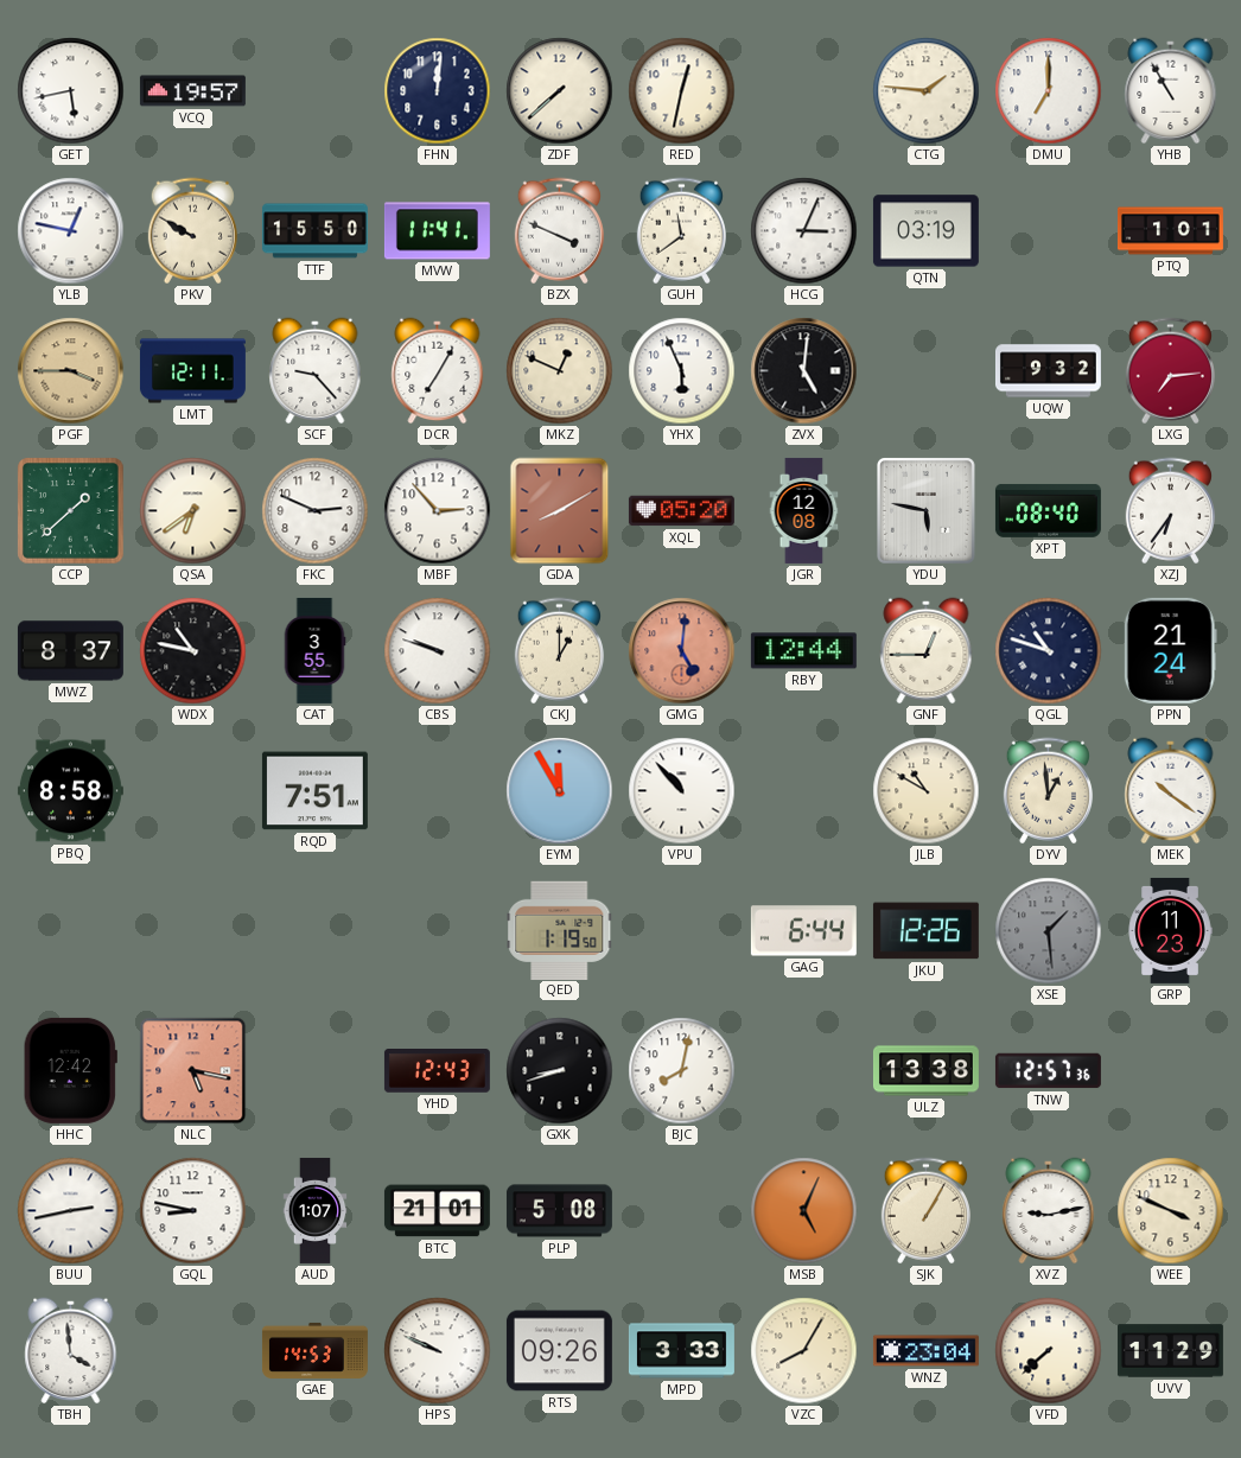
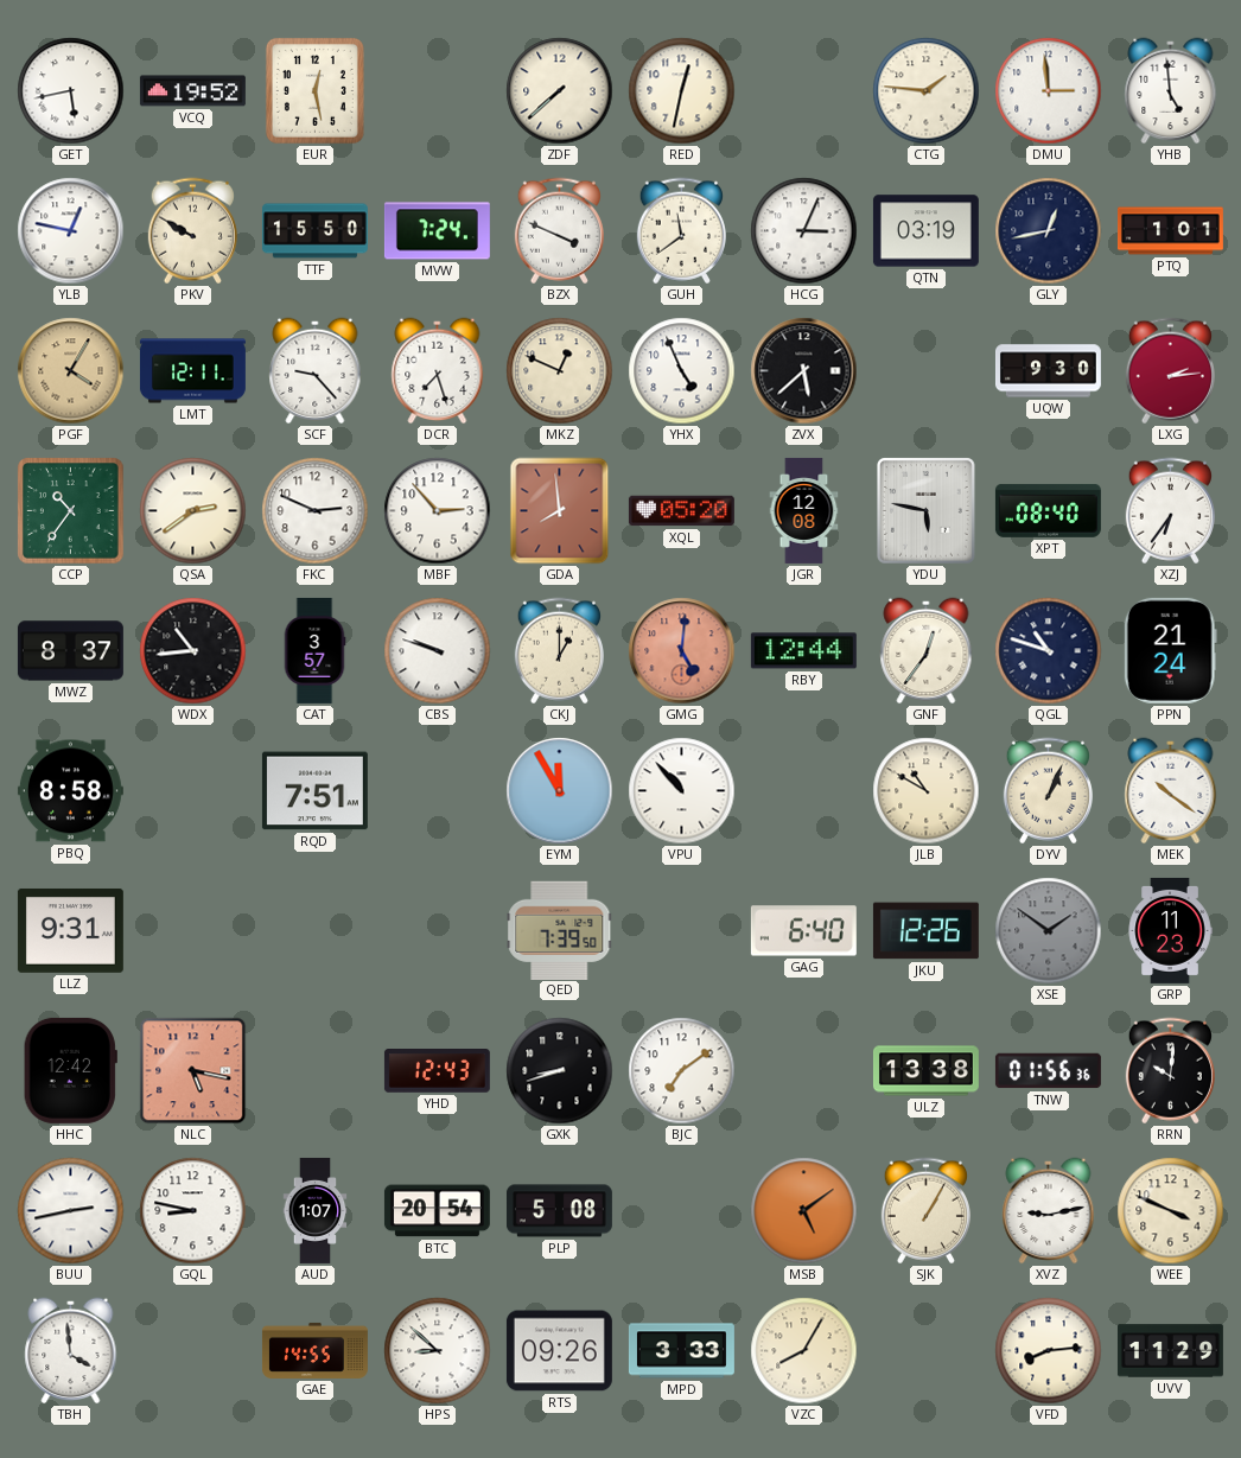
VCQ: 19:57 -> 19:52 (192, 91)
EUR: none -> 12:28 (314, 90)
FHN: 12:01 -> none (438, 91)
DMU: 7:00 -> 2:59 (1049, 91)
YHB: 10:55 -> 4:59 (1171, 91)
MVW: 11:41 -> 7:24 (437, 231)
GLY: none -> 12:43 (1049, 231)
PGF: 3:45 -> 4:05 (71, 371)
DCR: 7:05 -> 7:27 (438, 371)
YHX: 5:56 -> 4:56 (682, 371)
ZVX: 5:01 -> 5:38 (804, 371)
UQW: 9:32 -> 9:30 (1048, 371)
LXG: 7:14 -> 2:14 (1170, 371)
CCP: 1:38 -> 10:36 (71, 511)
QSA: 6:39 -> 2:39 (193, 511)
GDA: 8:10 -> 7:59 (560, 511)
WDX: 10:47 -> 10:44 (193, 651)
CAT: 3:55 -> 3:57 (314, 650)
GNF: 12:45 -> 12:36 (927, 651)
DYV: 12:59 -> 1:04 (1048, 791)
LLZ: none -> 9:31 (70, 930)
QED: 1:19 -> 7:39 (560, 930)
GAG: 6:44 -> 6:40 (803, 931)
XSE: 1:29 -> 1:51 (1049, 931)
BJC: 8:02 -> 7:09 (682, 1071)
TNW: 12:57 -> 01:56 (1048, 1071)
RRN: none -> 10:01 (1170, 1071)
BTC: 21:01 -> 20:54 (437, 1211)
MSB: 5:04 -> 5:09 (804, 1211)
GAE: 14:53 -> 14:55 (314, 1350)
HPS: 9:49 -> 8:52 (438, 1351)
WNZ: 23:04 -> none (925, 1351)
VFD: 7:38 -> 8:14 (1049, 1351)
